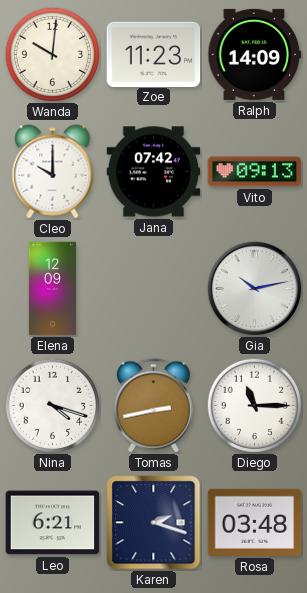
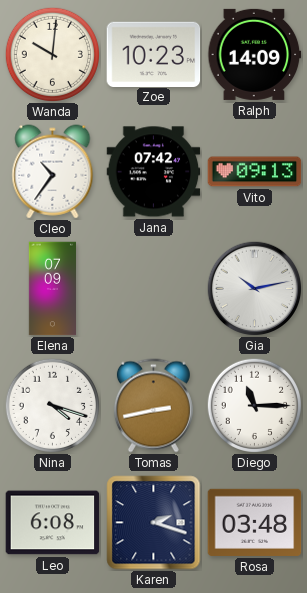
Zoe: 11:23 -> 10:23 (154, 54)
Cleo: 10:00 -> 10:36 (53, 172)
Elena: 12:09 -> 07:09 (52, 289)
Leo: 6:21 -> 6:08 (53, 523)
